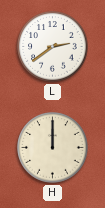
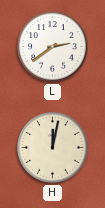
H: 12:00 -> 12:02 (53, 148)
